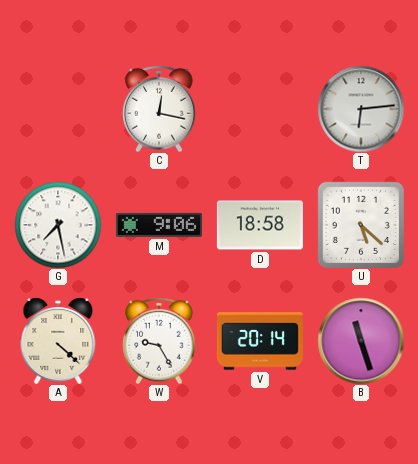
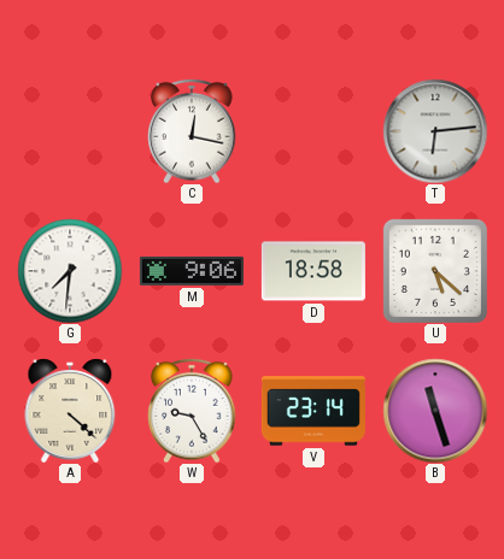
G: 7:28 -> 7:31 (70, 271)
V: 20:14 -> 23:14 (313, 411)
